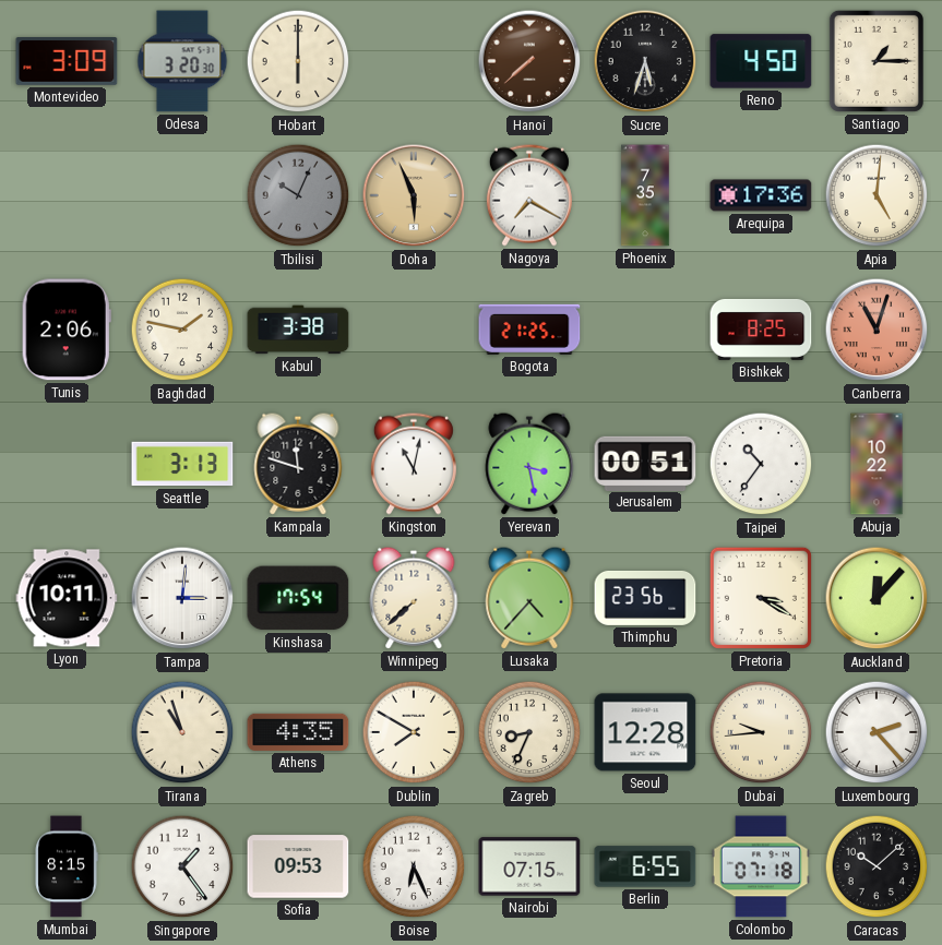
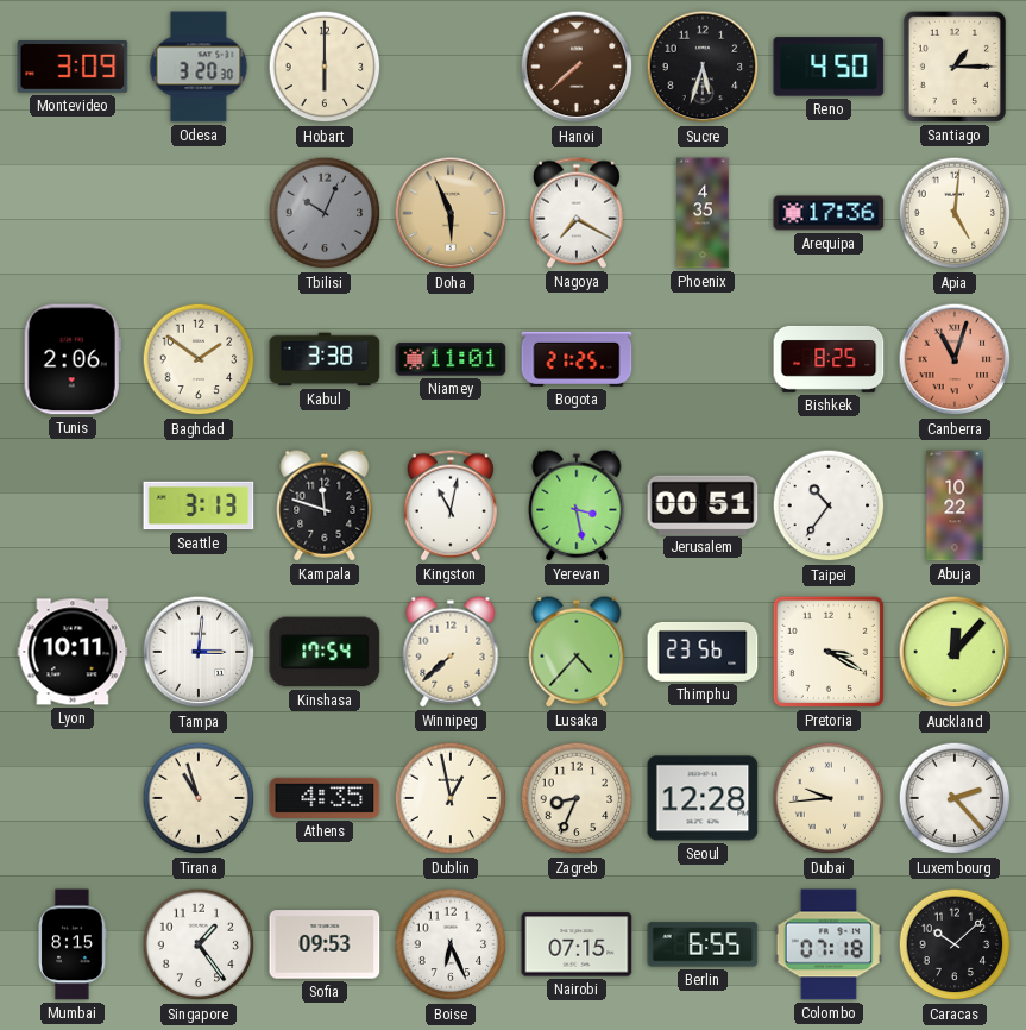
Phoenix: 7:35 -> 4:35 (703, 213)
Baghdad: 1:47 -> 1:51 (199, 359)
Niamey: none -> 11:01 (451, 359)
Dublin: 7:50 -> 12:58 (451, 798)
